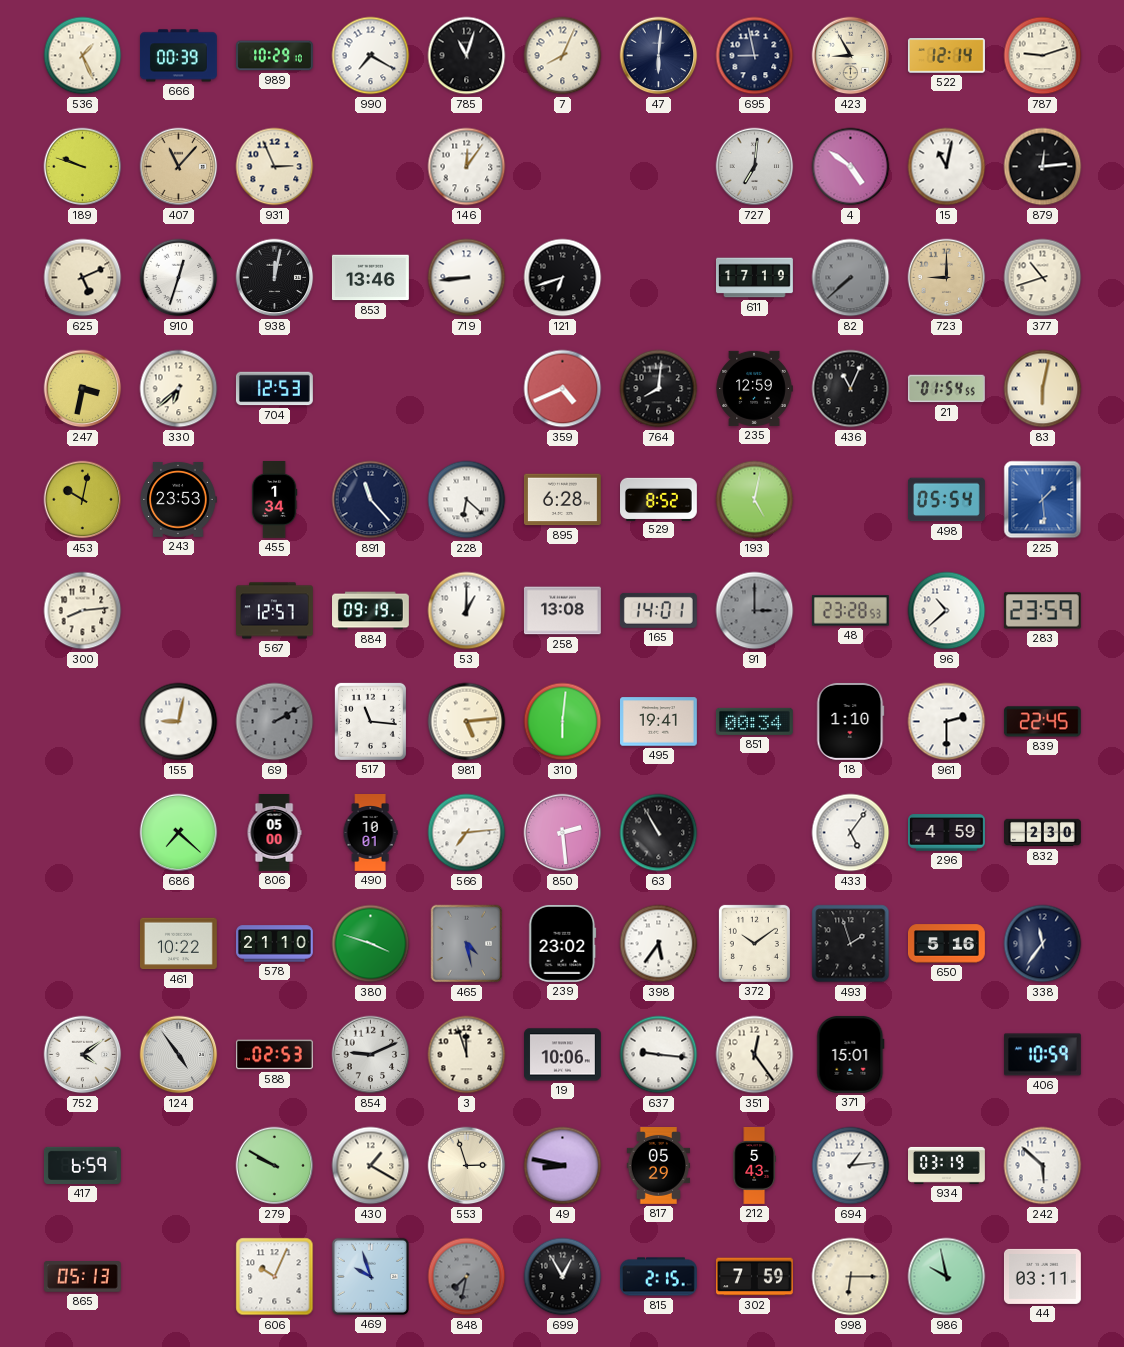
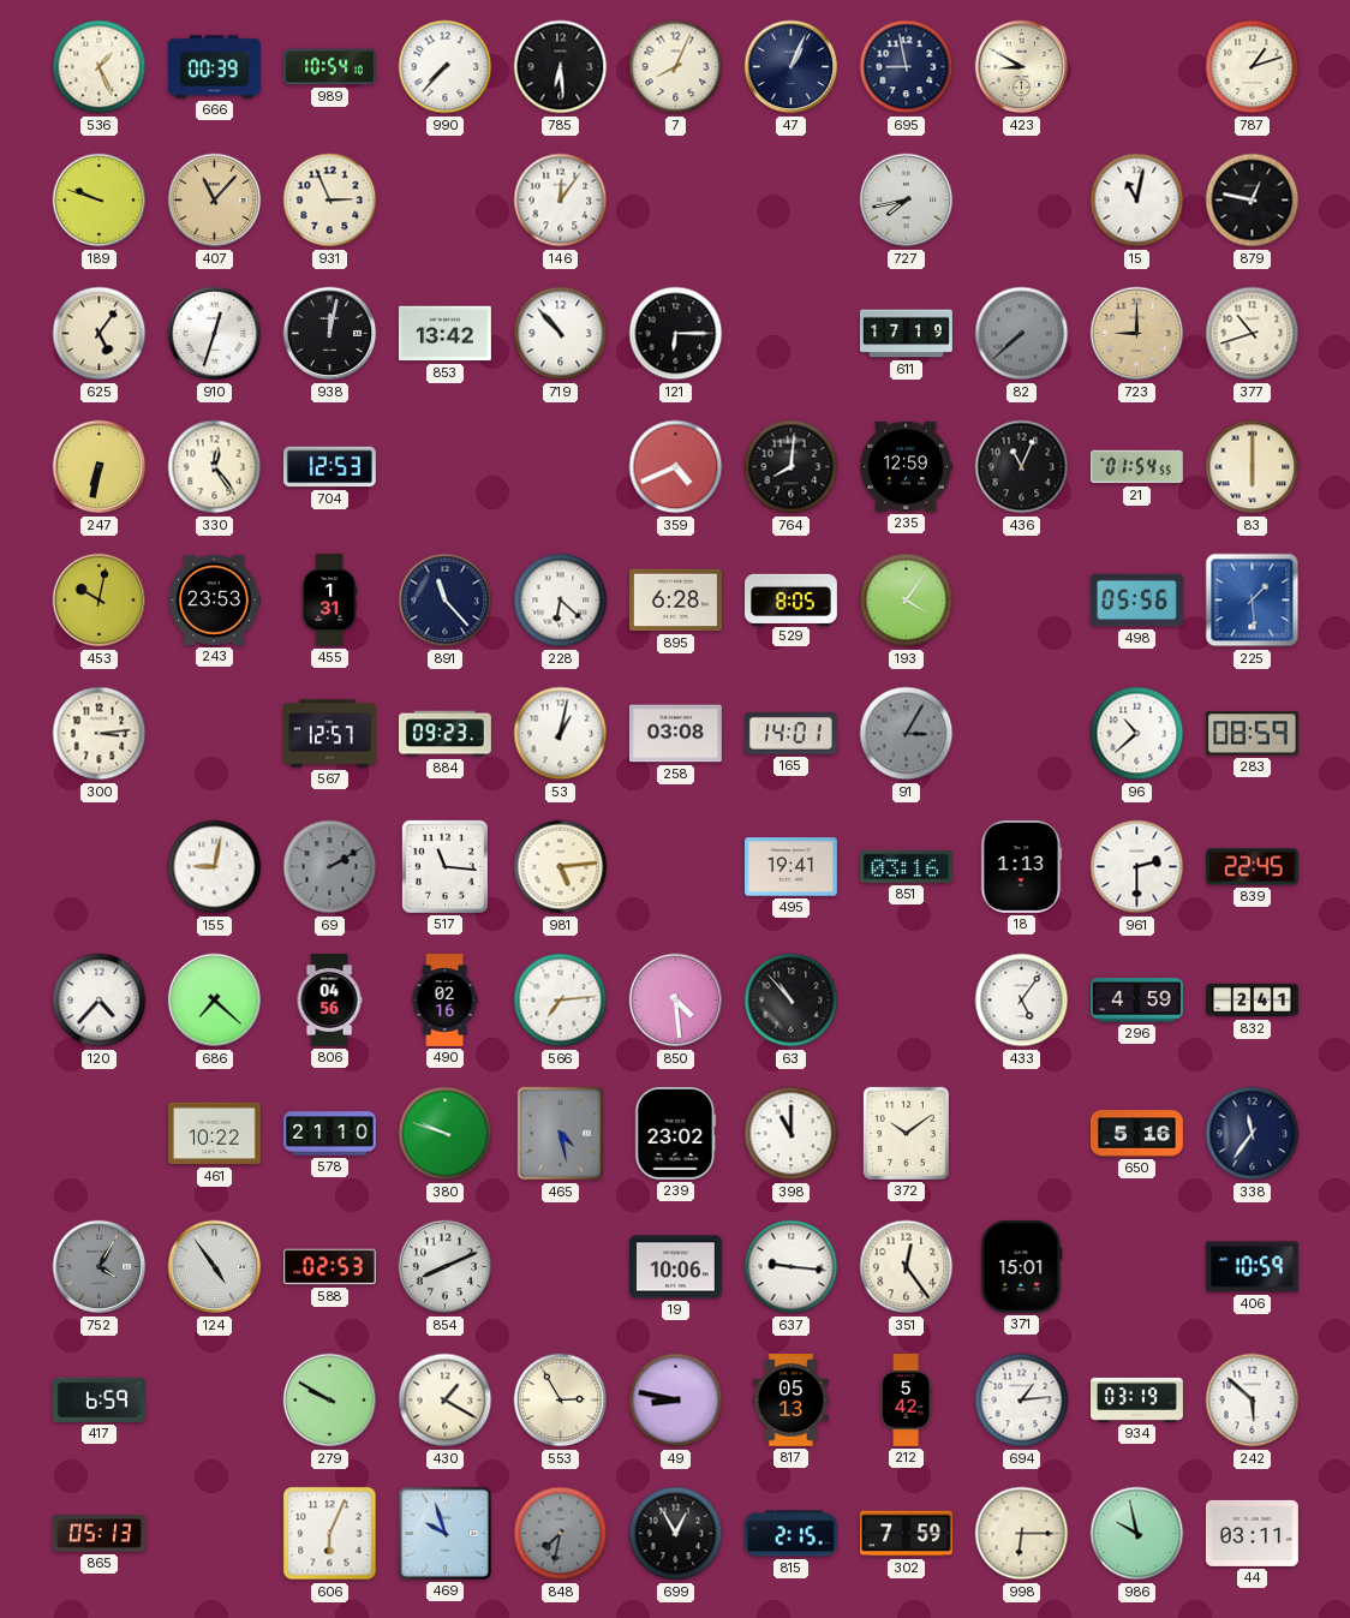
989: 10:29 -> 10:54 (330, 67)
990: 7:20 -> 7:37 (446, 67)
785: 11:03 -> 6:29 (561, 67)
47: 6:01 -> 1:04 (792, 67)
423: 8:55 -> 8:50 (1022, 67)
522: 12:14 -> none (946, 56)
787: 9:12 -> 1:12 (1253, 67)
727: 7:01 -> 7:43 (907, 201)
4: 4:51 -> none (851, 167)
879: 12:14 -> 12:47 (1253, 201)
625: 5:11 -> 5:06 (100, 334)
853: 13:46 -> 13:42 (444, 334)
719: 8:44 -> 10:53 (561, 334)
121: 6:42 -> 6:15 (676, 334)
247: 3:32 -> 6:32 (100, 467)
330: 6:38 -> 12:24 (215, 467)
83: 6:02 -> 6:00 (1253, 467)
455: 1:34 -> 1:31 (329, 601)
529: 8:52 -> 8:05 (792, 599)
193: 5:02 -> 4:06 (907, 601)
498: 05:54 -> 05:56 (1137, 601)
300: 8:14 -> 3:14 (100, 734)
884: 09:19 -> 09:23 (446, 734)
53: 1:00 -> 1:02 (561, 734)
258: 13:08 -> 03:08 (675, 734)
91: 3:00 -> 3:05 (907, 734)
48: 23:28 -> none (850, 611)
283: 23:59 -> 08:59 (1252, 734)
310: 6:01 -> none (563, 722)
851: 00:34 -> 03:16 (906, 866)
18: 1:10 -> 1:13 (1022, 866)
120: none -> 4:37 (100, 1001)
806: 05:00 -> 04:56 (329, 1001)
490: 10:01 -> 02:16 (444, 1001)
850: 2:29 -> 4:29 (676, 1001)
63: 10:55 -> 10:53 (792, 1001)
832: 2:30 -> 2:41 (1253, 1001)
380: 3:48 -> 9:48 (446, 1134)
398: 5:36 -> 11:00 (792, 1134)
493: 1:57 -> none (851, 944)
752: 4:09 -> 4:05 (100, 1267)
752 dial: white -> grey (100, 1267)
854: 9:11 -> 8:11 (446, 1267)
3: 11:57 -> none (467, 1055)
553: 2:57 -> 2:55 (561, 1401)
817: 05:29 -> 05:13 (792, 1401)
212: 5:43 -> 5:42 (906, 1401)
606: 10:04 -> 6:04 (330, 1534)
